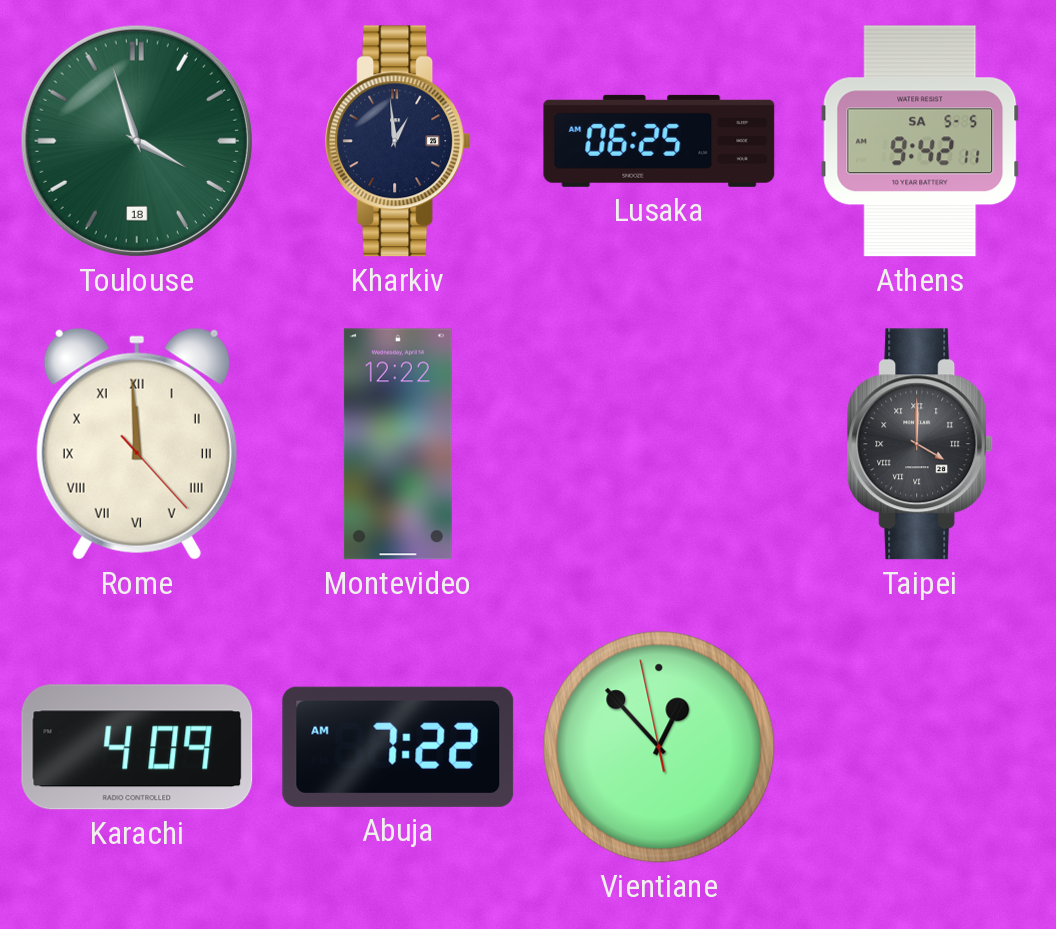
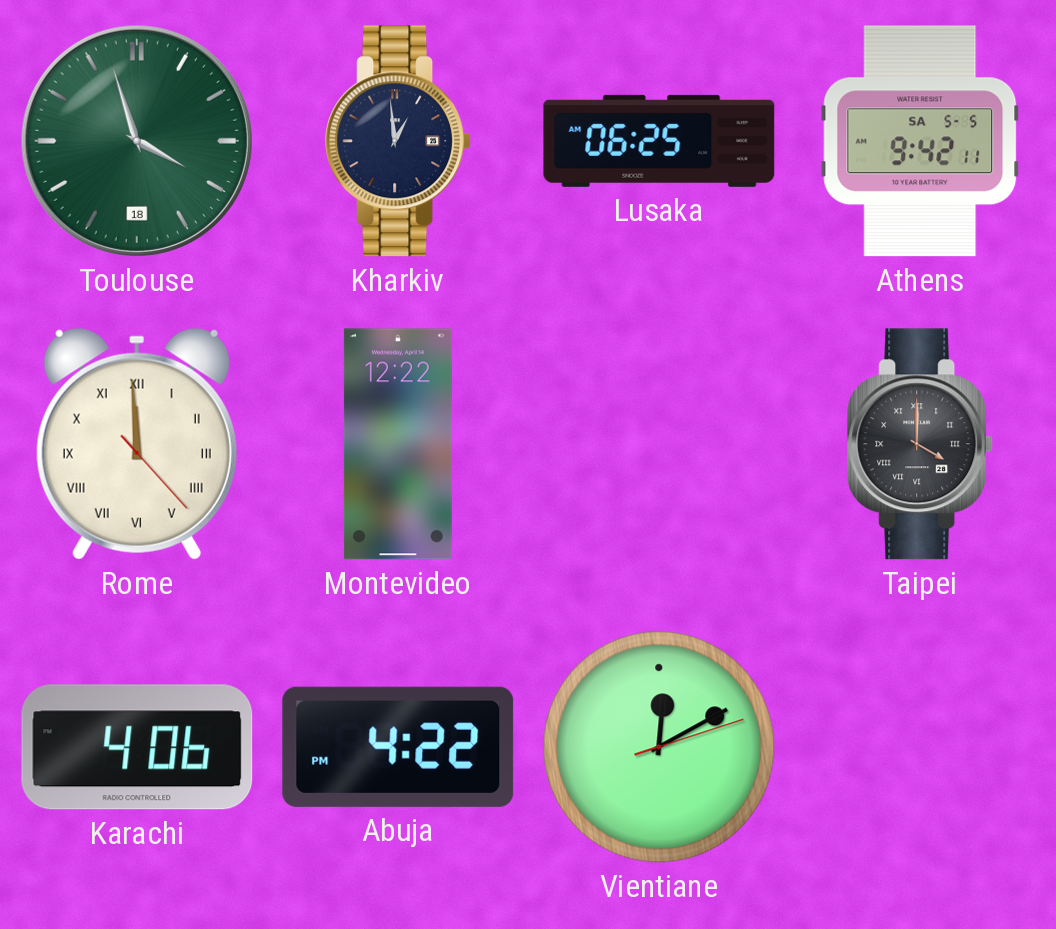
Karachi: 4:09 -> 4:06 (137, 747)
Abuja: 7:22 -> 4:22 (398, 747)
Vientiane: 12:52 -> 12:10 (659, 747)
